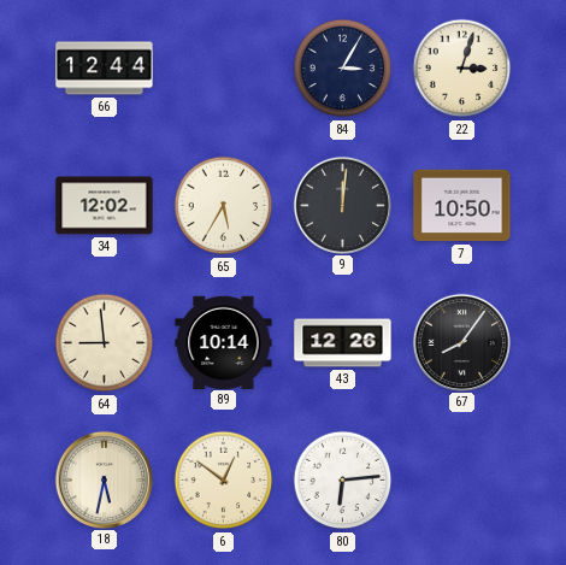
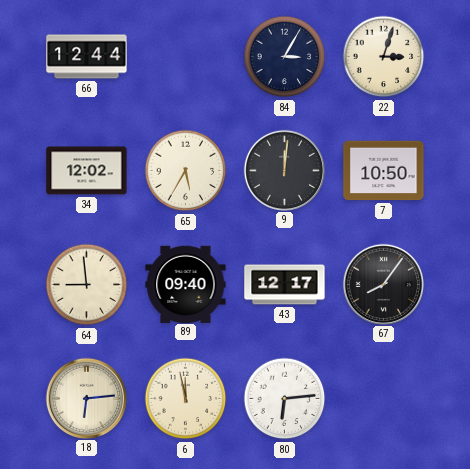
89: 10:14 -> 09:40 (186, 284)
43: 12:26 -> 12:17 (285, 285)
18: 5:32 -> 6:14 (86, 398)
6: 12:51 -> 11:58 (186, 399)
